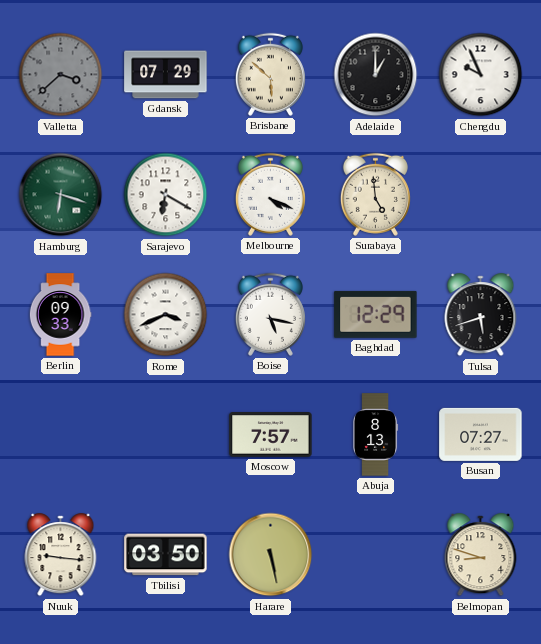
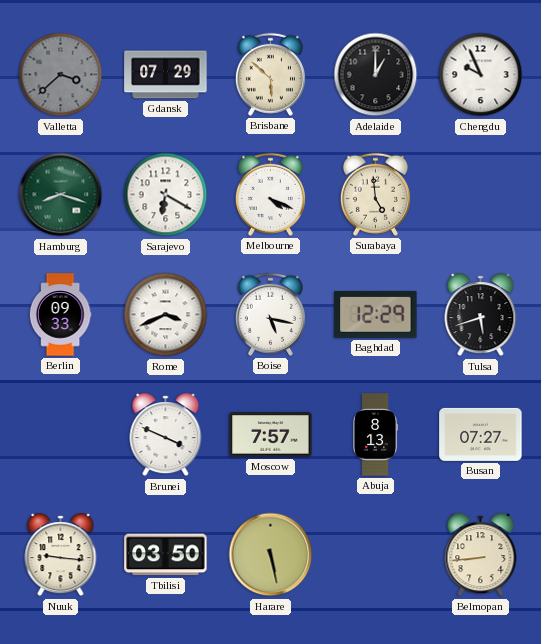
Hamburg: 6:18 -> 8:18 (61, 195)
Brunei: none -> 3:49 (166, 435)
Belmopan: 8:48 -> 8:44 (481, 555)
